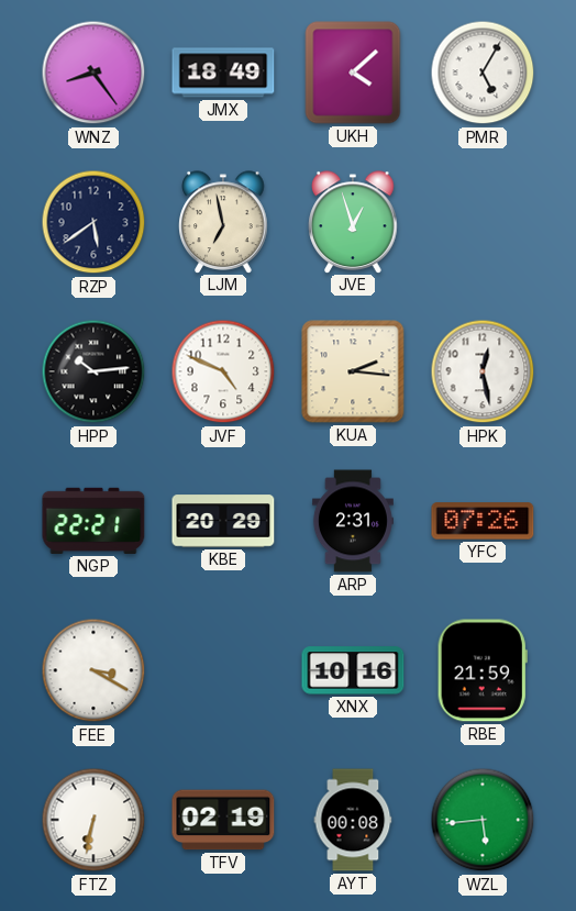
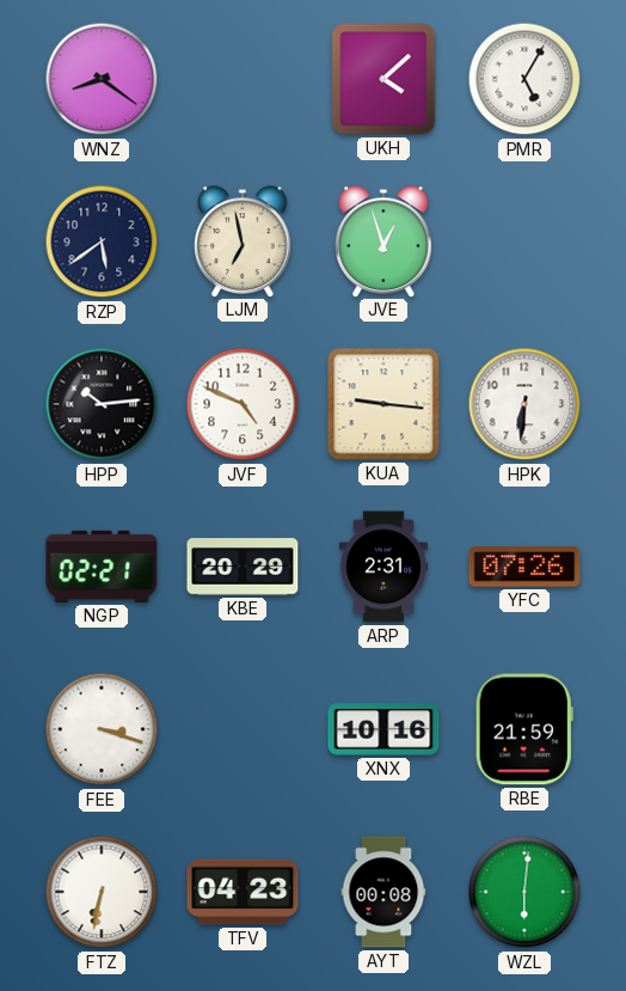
WNZ: 8:24 -> 8:21 (102, 79)
JMX: 18:49 -> none (223, 73)
KUA: 2:16 -> 9:16 (383, 404)
HPK: 12:28 -> 6:31 (524, 404)
NGP: 22:21 -> 02:21 (102, 567)
FEE: 3:20 -> 3:18 (102, 729)
TFV: 02:19 -> 04:23 (243, 892)
WZL: 5:44 -> 6:01 (524, 892)
